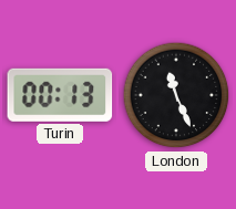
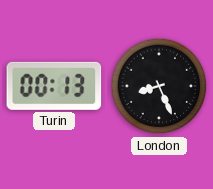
London: 11:26 -> 8:26 (159, 86)
